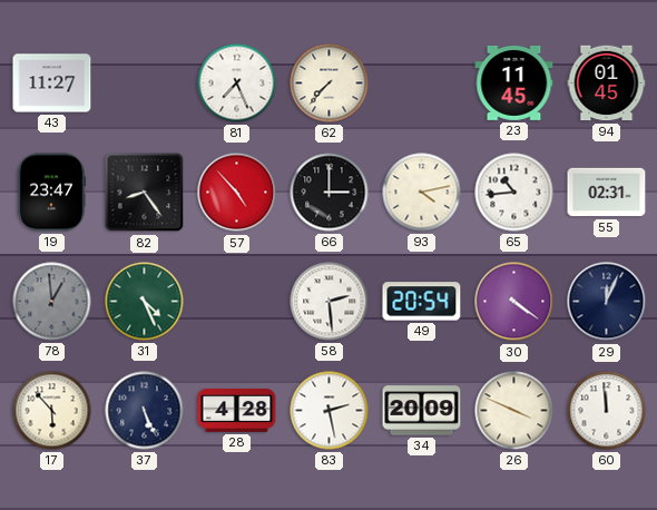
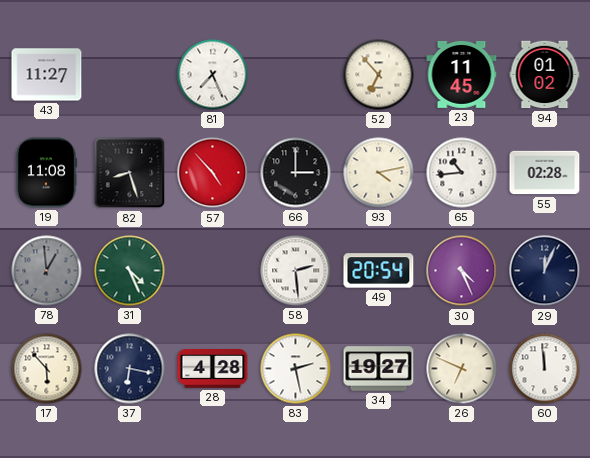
62: 7:37 -> none (330, 84)
52: none -> 6:53 (379, 75)
94: 01:45 -> 01:02 (545, 75)
19: 23:47 -> 11:08 (46, 173)
82: 8:24 -> 8:27 (130, 173)
55: 02:31 -> 02:28 (545, 173)
30: 4:21 -> 4:26 (462, 271)
37: 5:26 -> 6:17 (130, 369)
34: 20:09 -> 19:27 (379, 369)
26: 3:49 -> 6:49 (462, 369)
